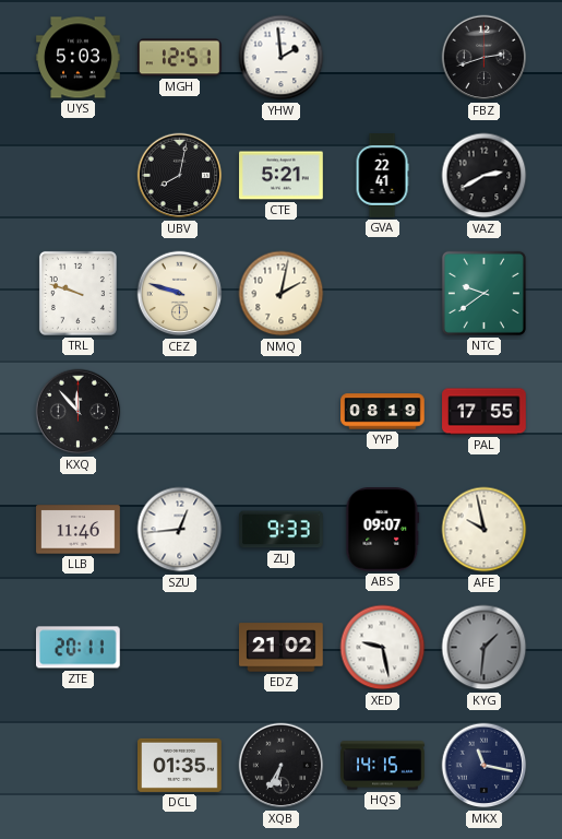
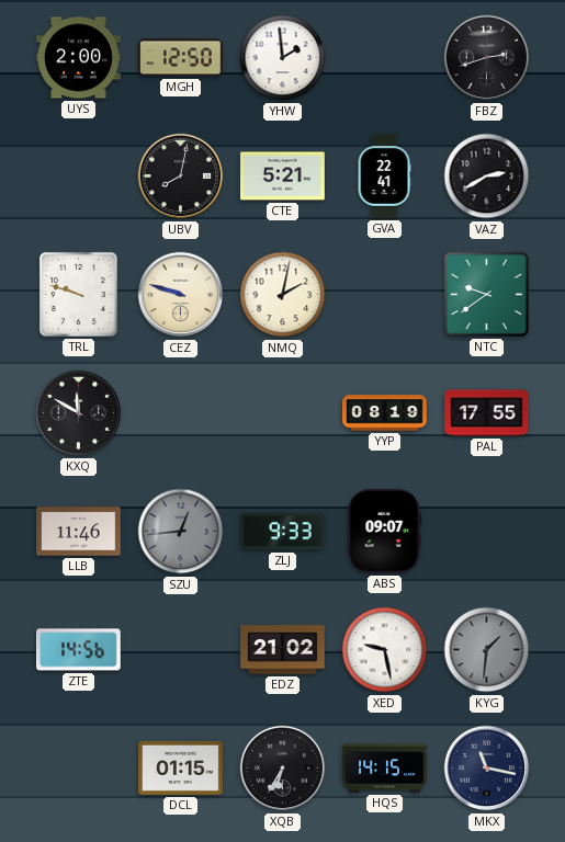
UYS: 5:03 -> 2:00 (79, 58)
MGH: 12:51 -> 12:50 (181, 58)
KXQ: 11:53 -> 11:50 (79, 413)
SZU dial: white -> grey (181, 532)
AFE: 9:58 -> none (485, 530)
ZTE: 20:11 -> 14:56 (79, 650)
DCL: 01:35 -> 01:15 (181, 767)
